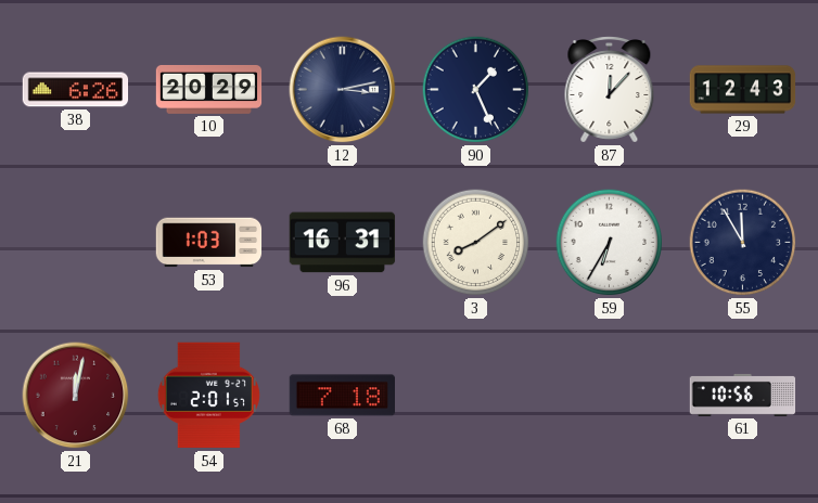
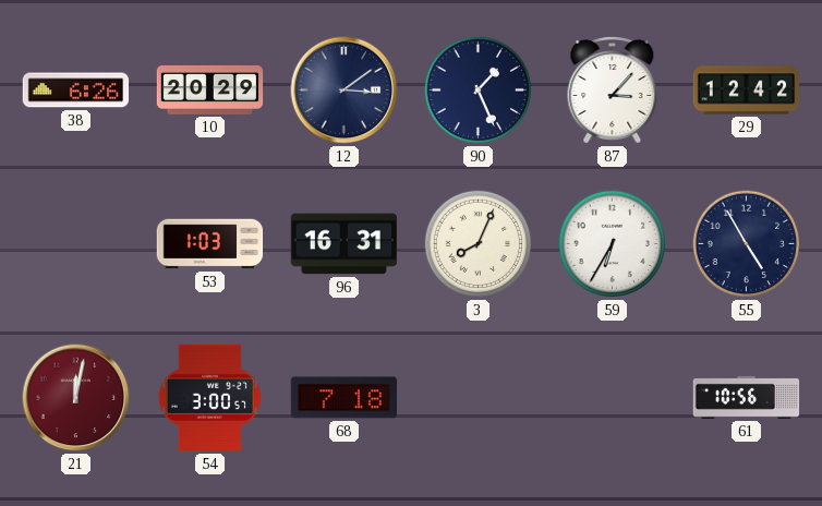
12: 3:13 -> 3:09 (344, 91)
87: 12:07 -> 3:07 (613, 91)
29: 12:43 -> 12:42 (747, 91)
3: 8:09 -> 8:04 (479, 244)
55: 11:55 -> 4:55 (747, 244)
54: 2:01 -> 3:00 (209, 398)
